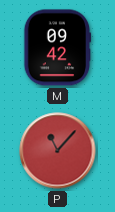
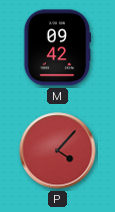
P: 11:07 -> 4:07 (58, 151)
